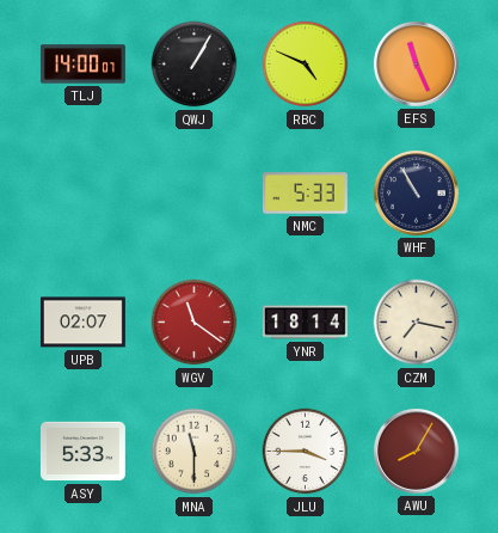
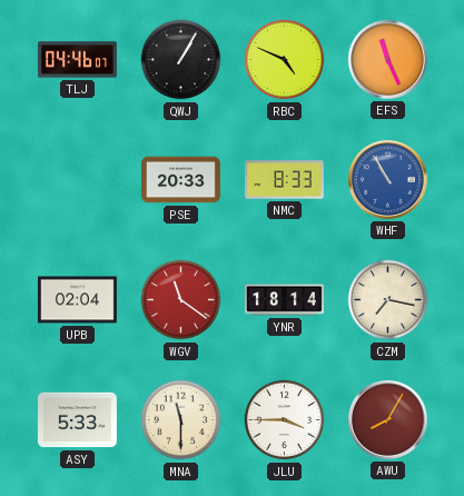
TLJ: 14:00 -> 04:46 (77, 60)
PSE: none -> 20:33 (180, 180)
NMC: 5:33 -> 8:33 (284, 180)
WHF dial: navy -> blue (387, 179)
UPB: 02:07 -> 02:04 (77, 300)
